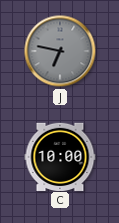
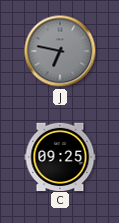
C: 10:00 -> 09:25 (60, 156)
